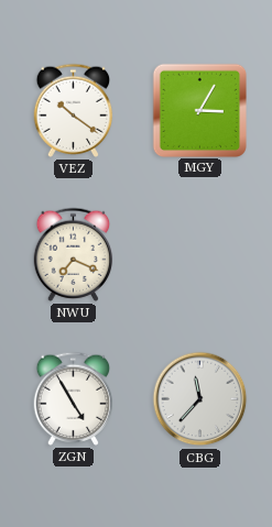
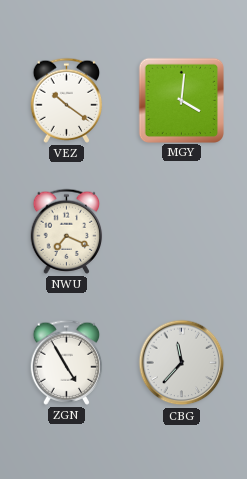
MGY: 3:05 -> 4:01 (181, 100)
